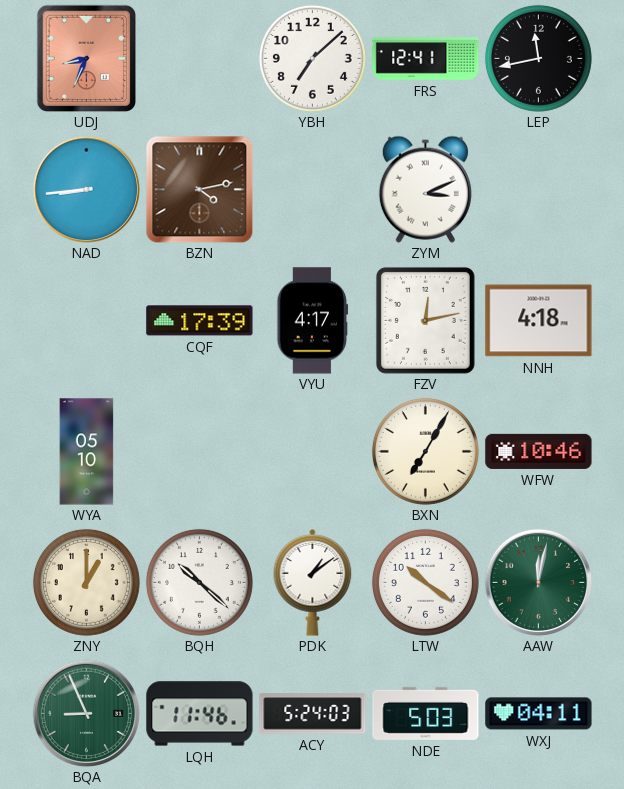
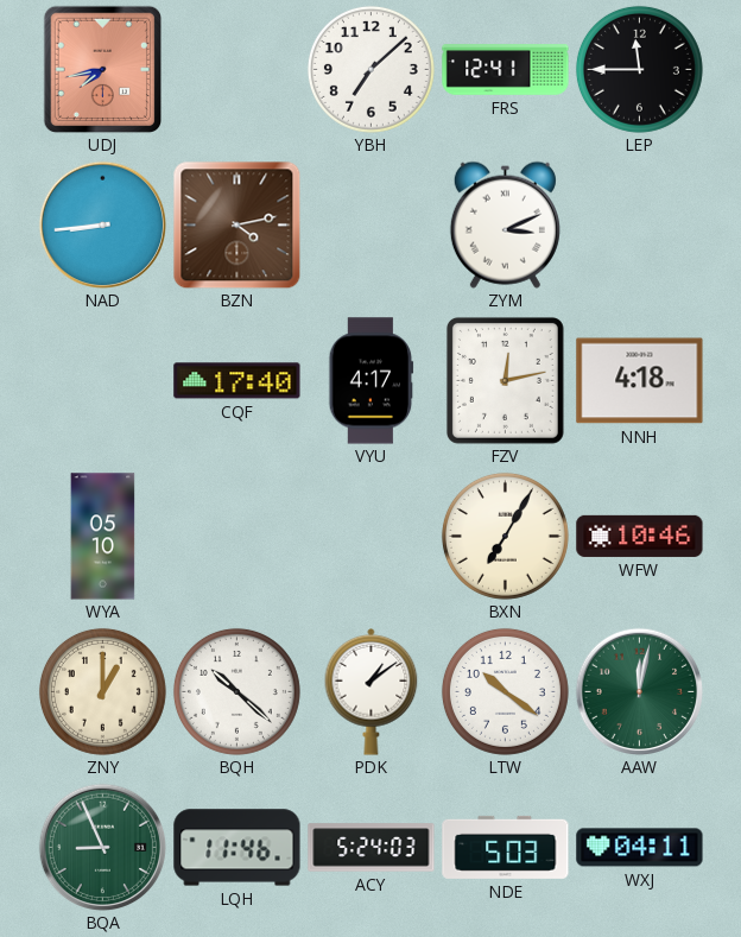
UDJ: 8:34 -> 7:43 (102, 69)
LEP: 11:43 -> 11:45 (639, 69)
CQF: 17:39 -> 17:40 (237, 381)
